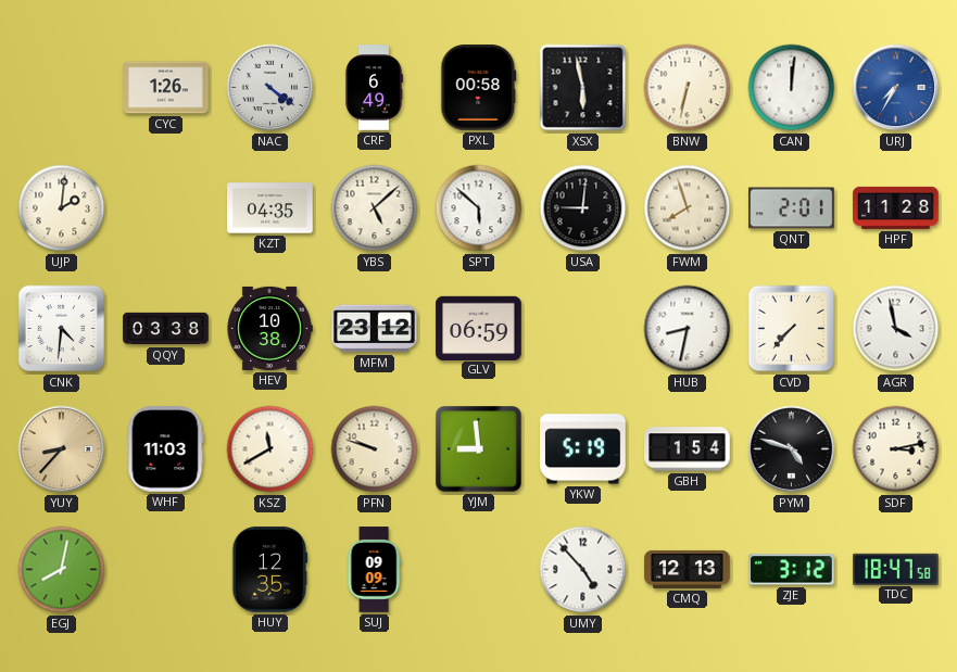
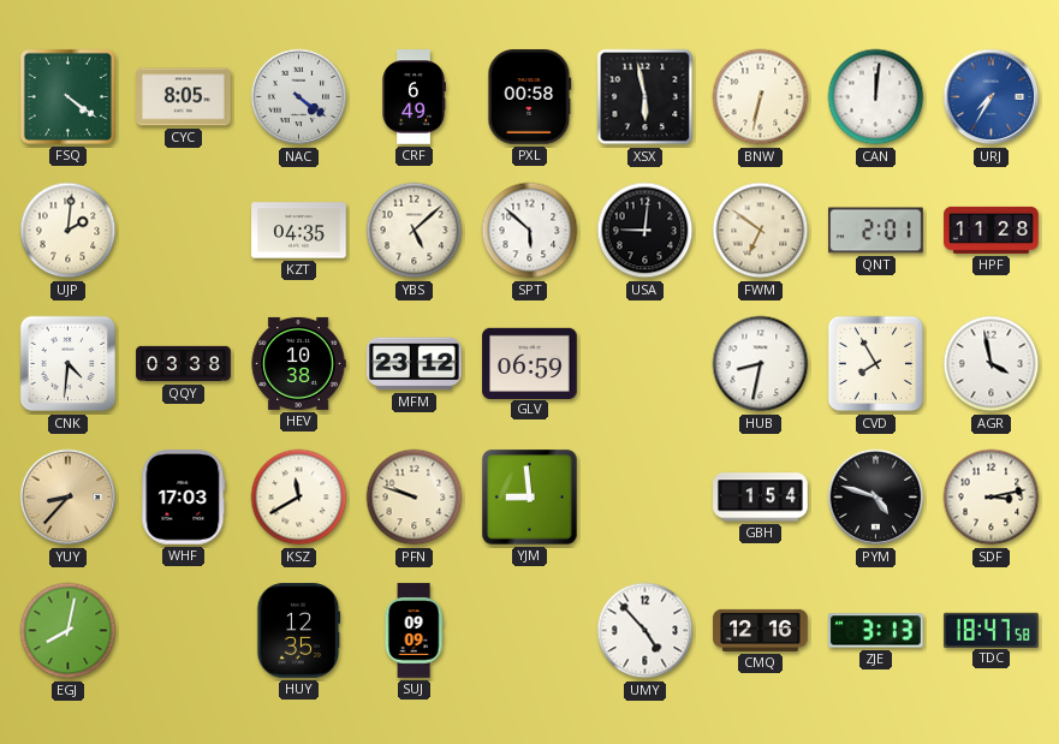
FSQ: none -> 4:21 (67, 96)
CYC: 1:26 -> 8:05 (184, 97)
FWM: 7:57 -> 6:51 (761, 231)
CVD: 7:37 -> 7:55 (876, 364)
WHF: 11:03 -> 17:03 (184, 498)
YKW: 5:19 -> none (583, 449)
CMQ: 12:13 -> 12:16 (761, 630)
ZJE: 3:12 -> 3:13 (876, 631)
